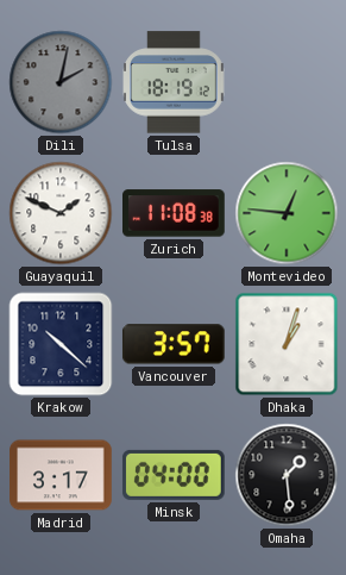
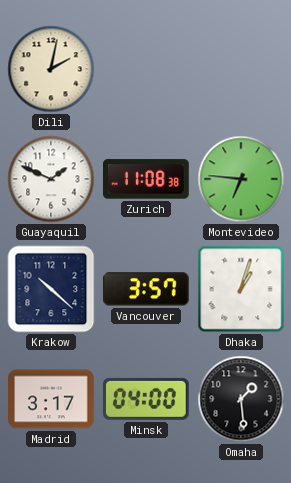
Dili dial: grey -> cream (51, 69)
Tulsa: 18:19 -> none (175, 82)
Montevideo: 12:46 -> 6:46 (241, 179)
